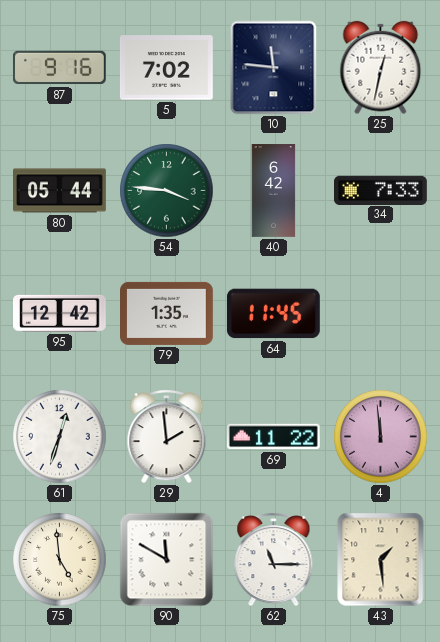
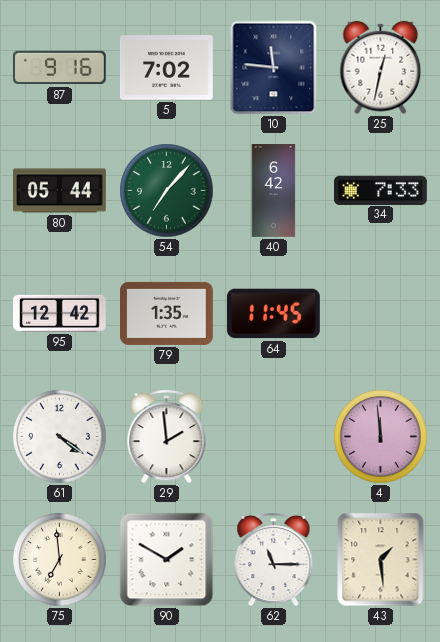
54: 3:46 -> 7:07 (167, 191)
61: 12:33 -> 4:21 (60, 437)
69: 11:22 -> none (273, 437)
75: 4:59 -> 6:59 (60, 560)
90: 11:50 -> 1:50 (167, 560)
